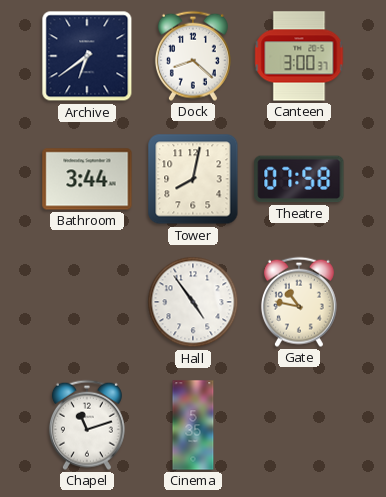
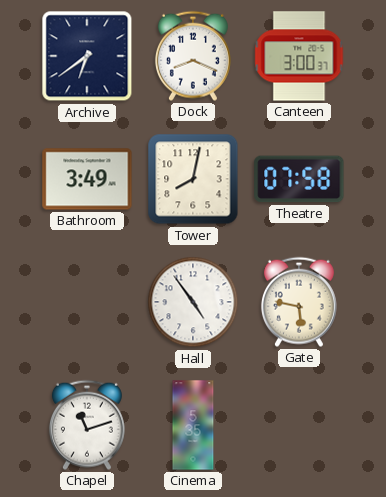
Dock: 8:22 -> 8:19 (193, 56)
Bathroom: 3:44 -> 3:49 (87, 179)
Gate: 10:47 -> 5:47 (299, 302)
